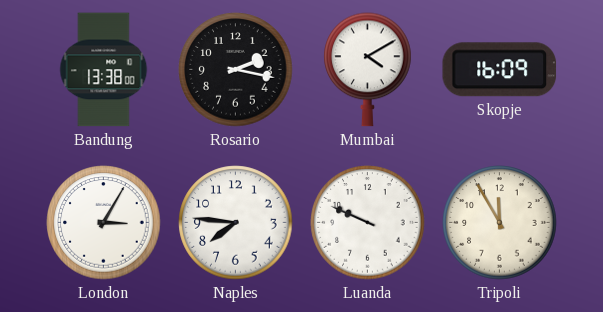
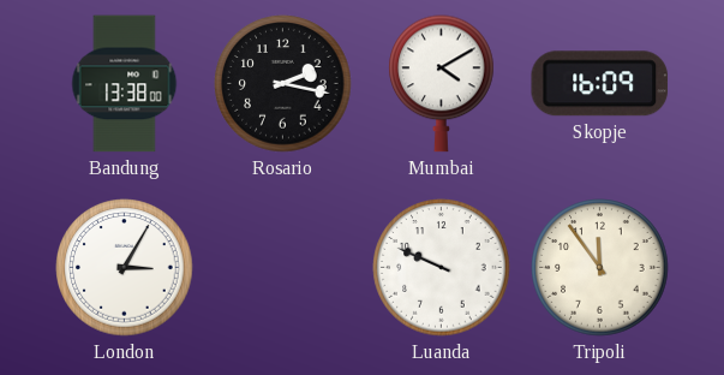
Naples: 7:46 -> none (236, 223)
Tripoli: 11:55 -> 11:54 (600, 268)
